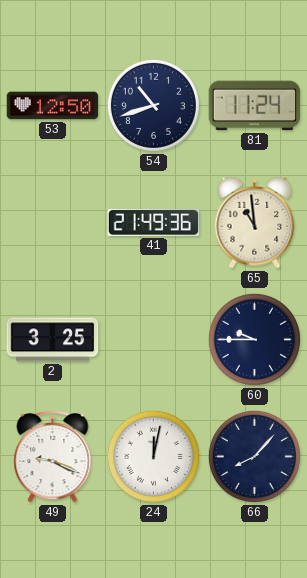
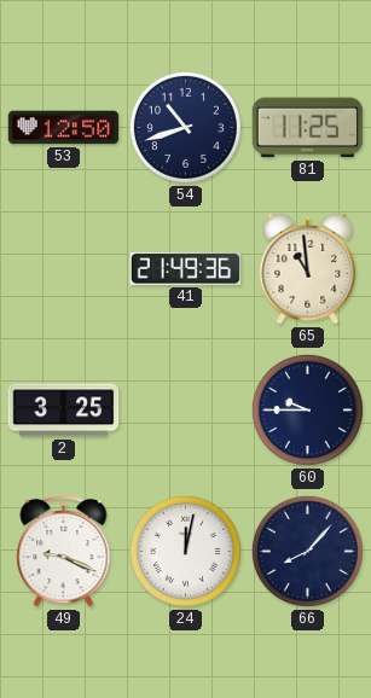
81: 11:24 -> 11:25 (308, 128)
